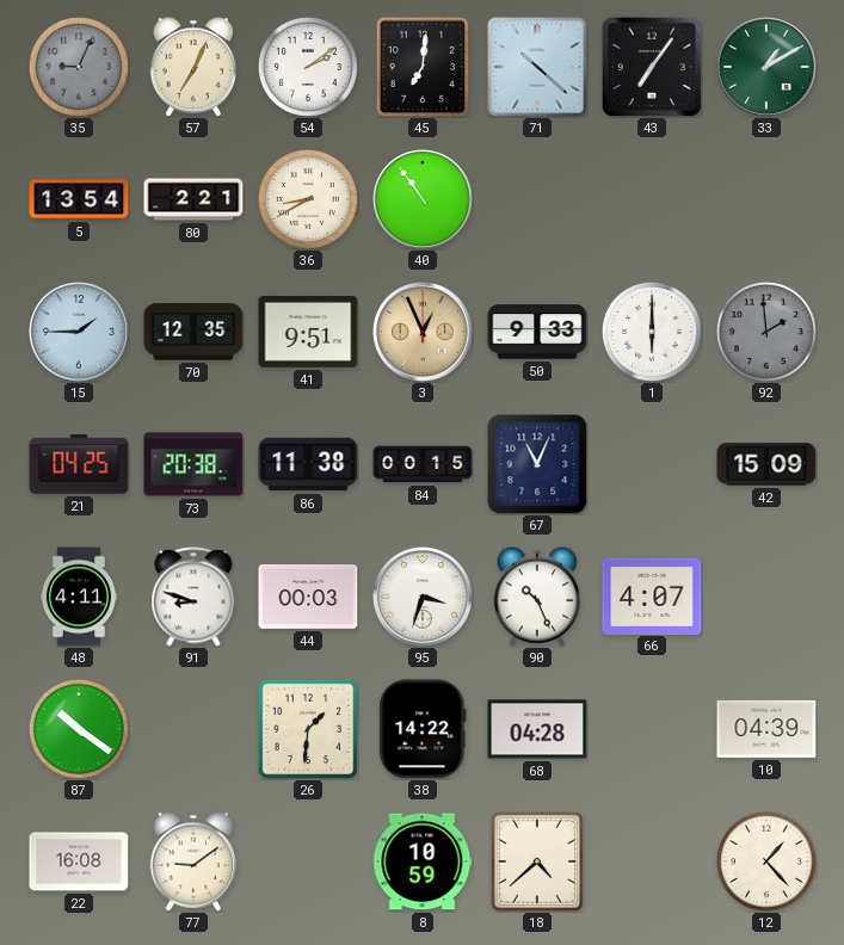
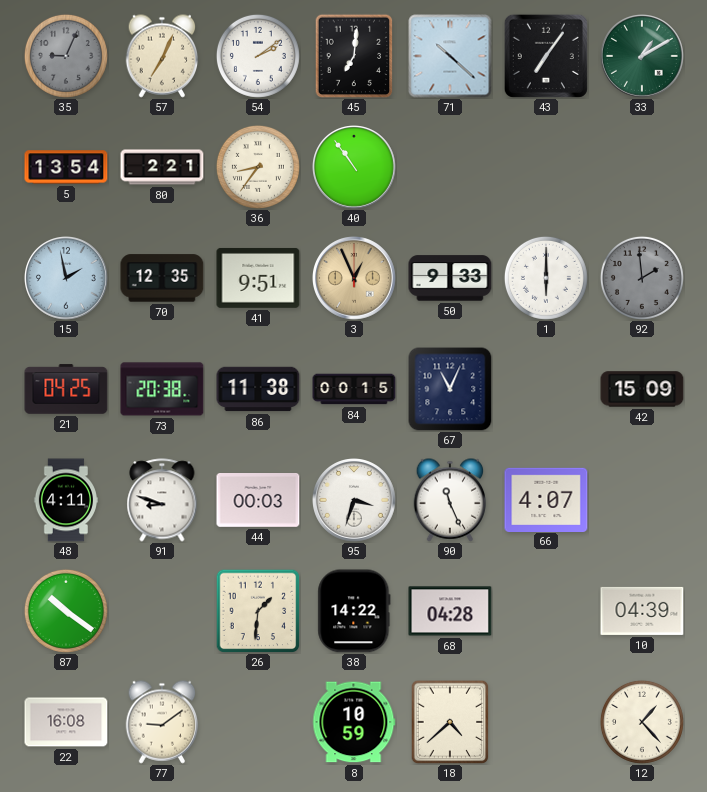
36: 8:40 -> 8:36 (258, 167)
15: 1:45 -> 1:58 (67, 279)
90: 10:26 -> 11:26 (450, 500)
